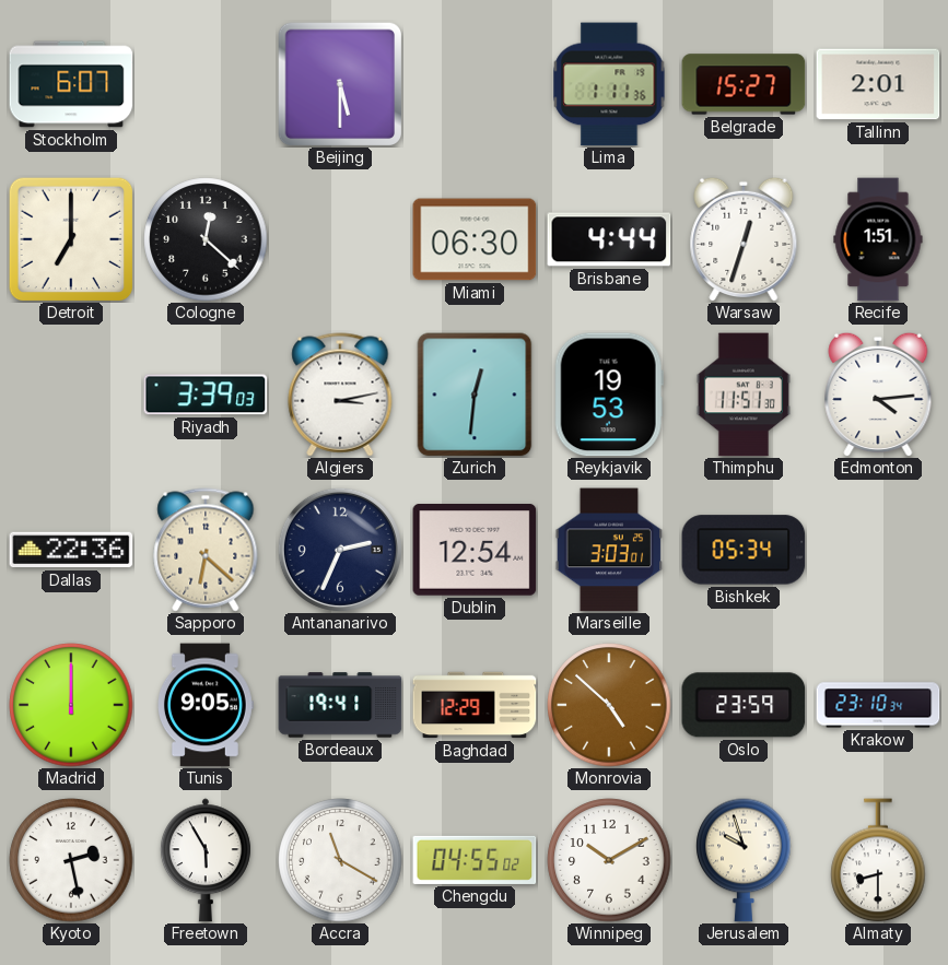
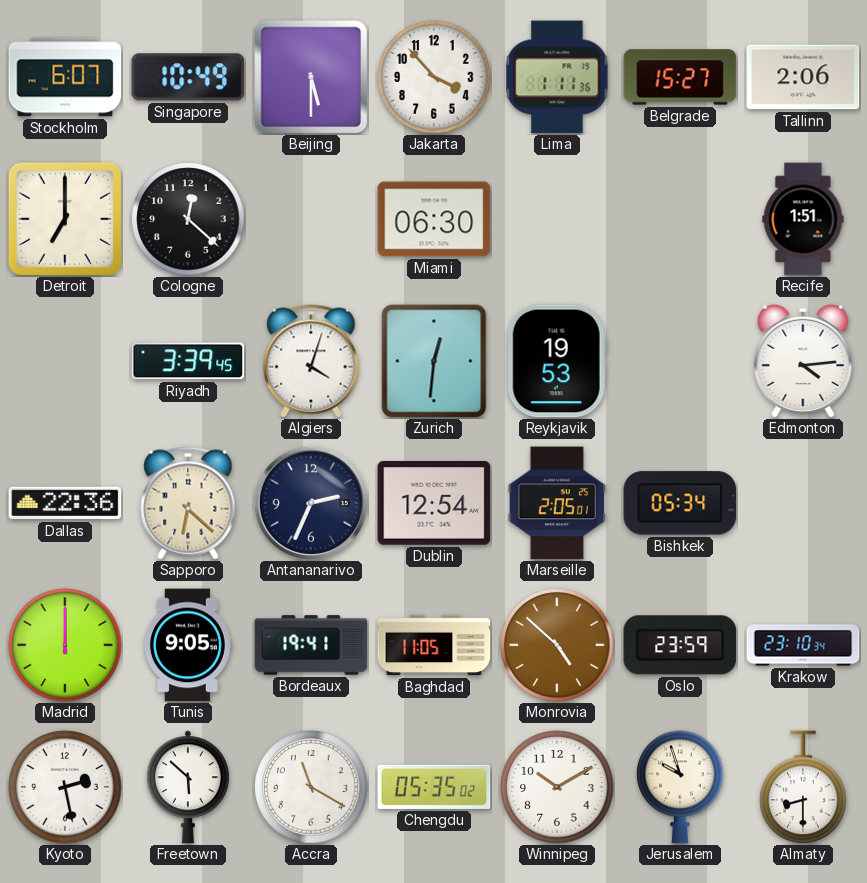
Singapore: none -> 10:49 (188, 77)
Jakarta: none -> 3:53 (434, 77)
Tallinn: 2:01 -> 2:06 (803, 77)
Brisbane: 4:44 -> none (609, 239)
Warsaw: 12:33 -> none (744, 239)
Riyadh: 3:39:03 -> 3:39:45 (188, 361)
Algiers: 3:13 -> 4:03 (311, 361)
Thimphu: 11:51 -> none (744, 395)
Marseille: 3:03 -> 2:05 (557, 503)
Baghdad: 12:29 -> 11:05 (434, 645)
Freetown: 5:55 -> 5:52 (188, 787)
Chengdu: 04:55 -> 05:35 (434, 787)
